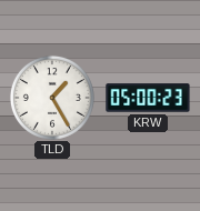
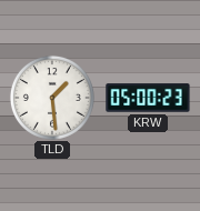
TLD: 1:25 -> 1:29 (52, 98)
